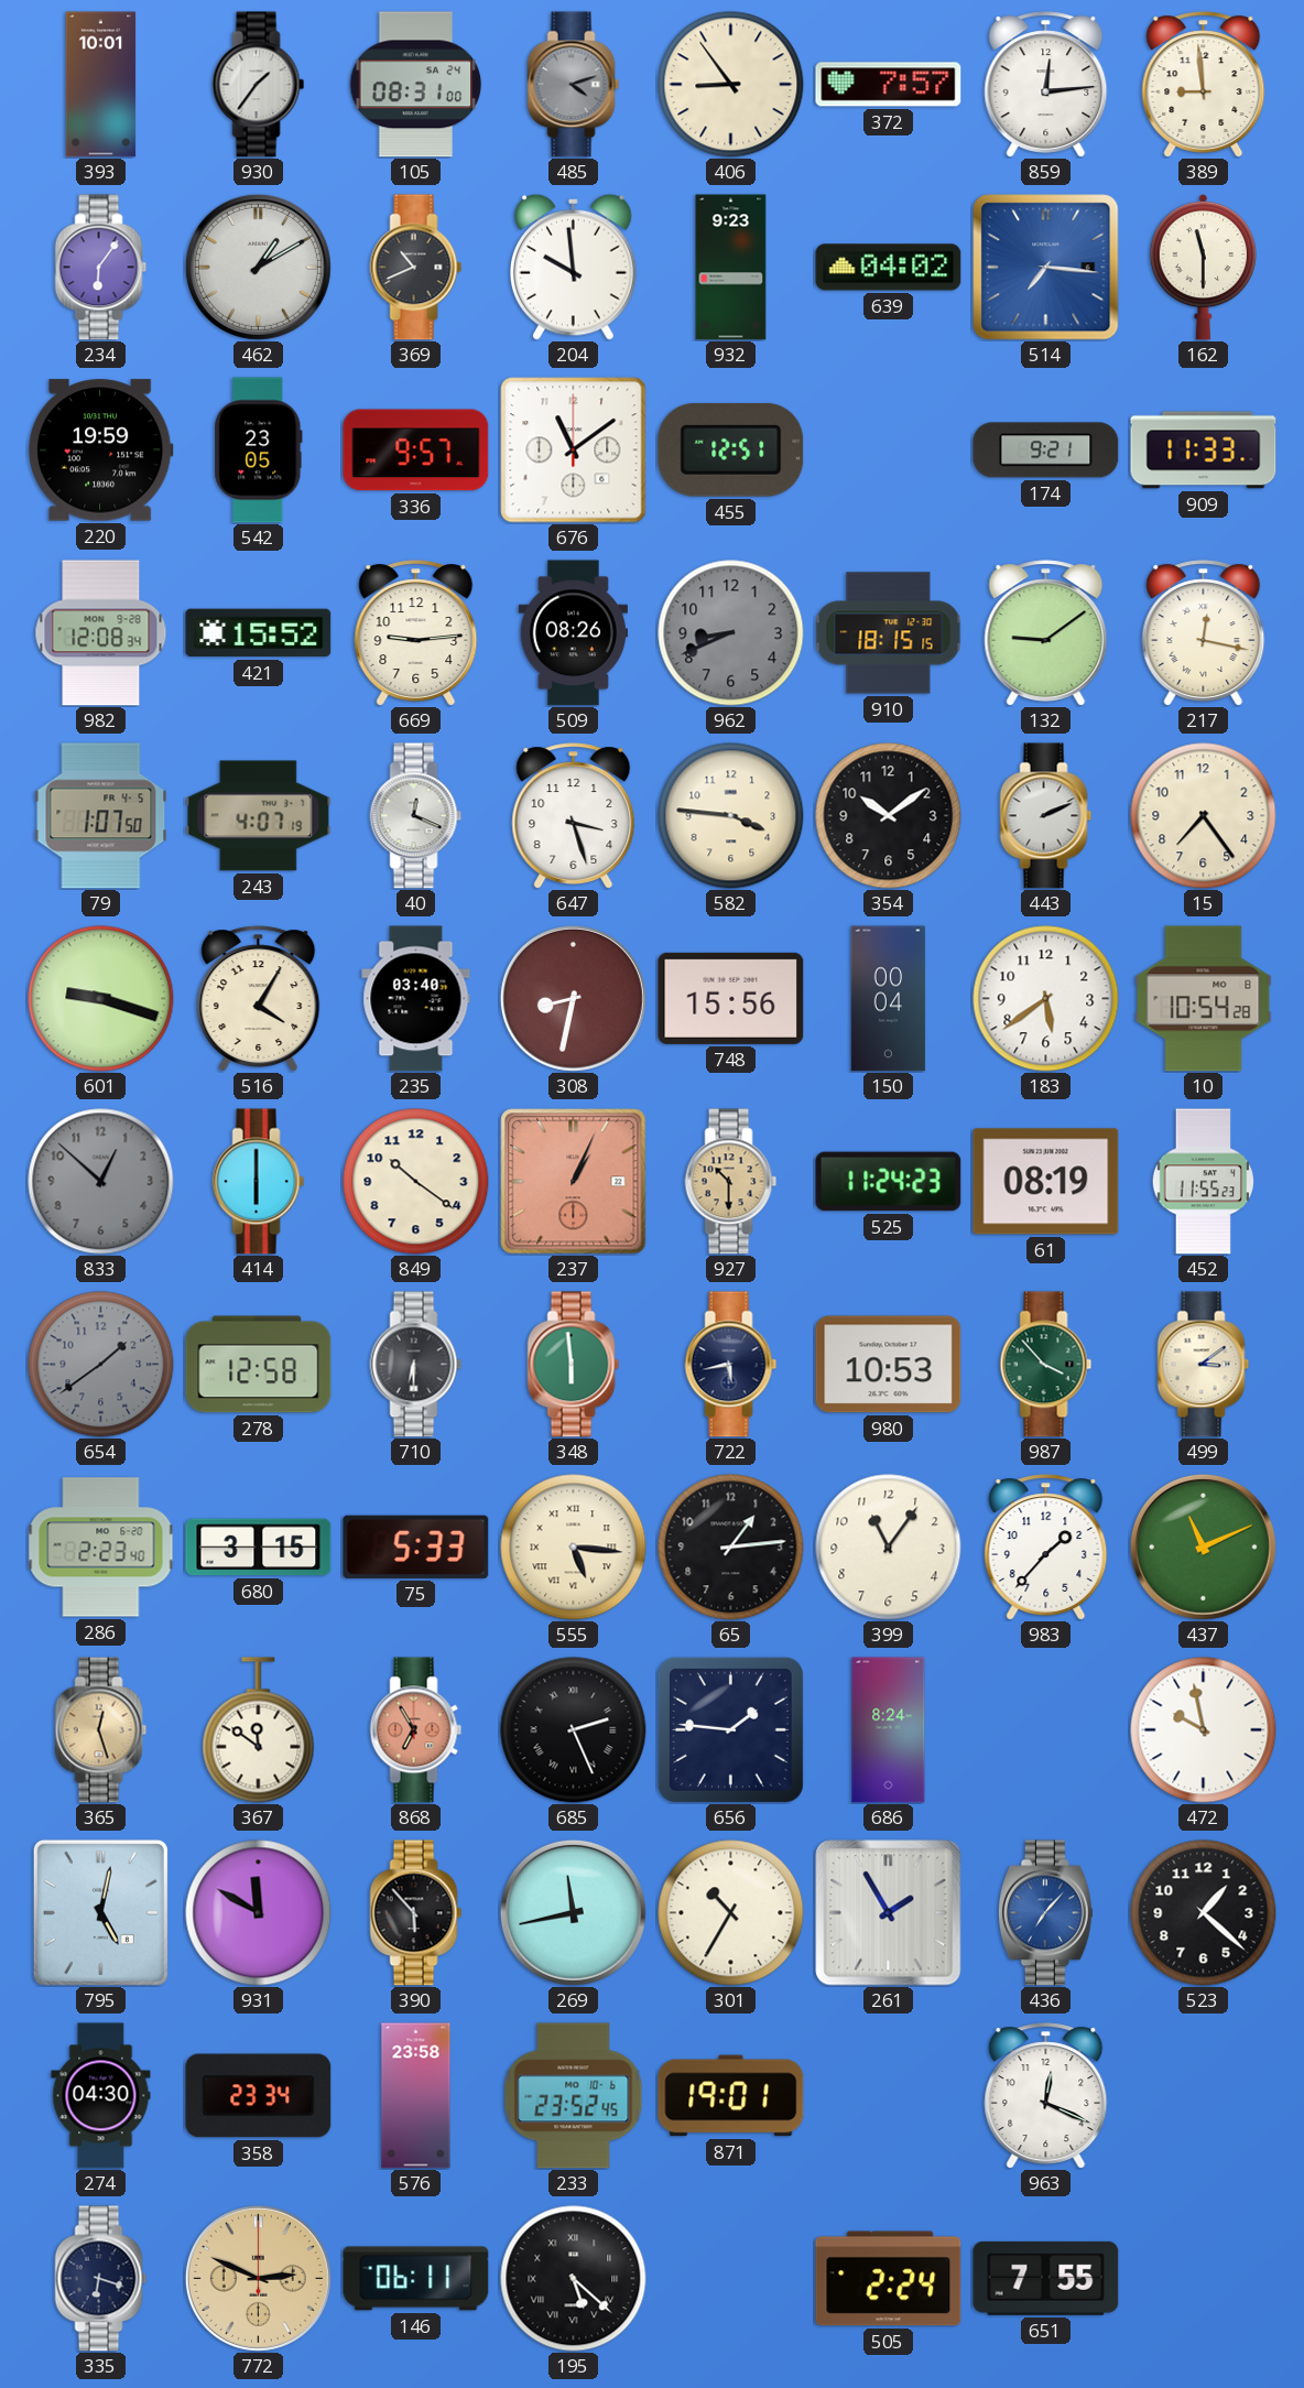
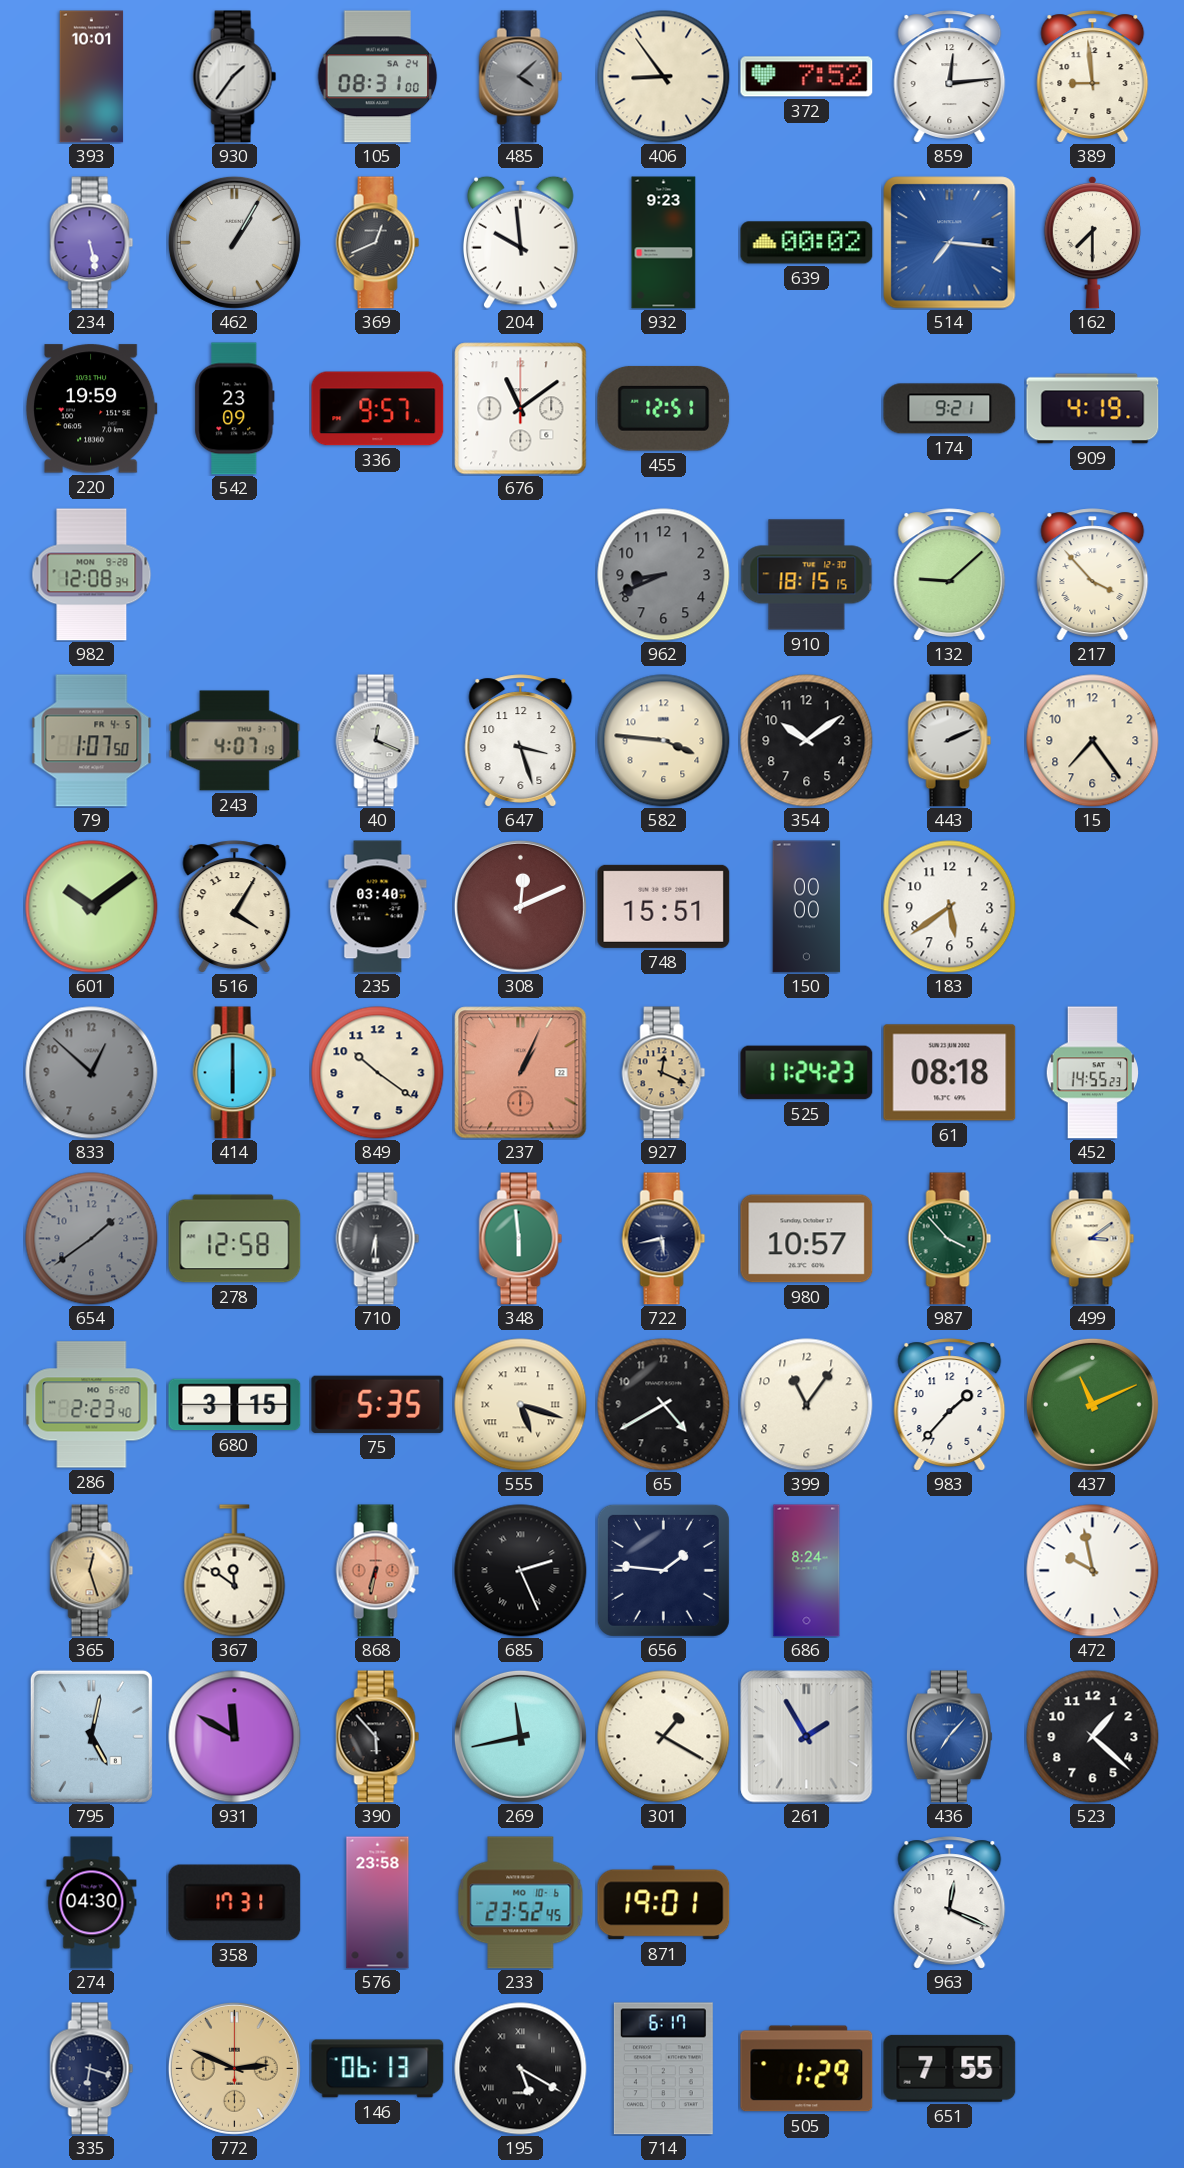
485: 4:12 -> 4:08 (521, 77)
372: 7:57 -> 7:52 (807, 77)
234: 6:06 -> 5:28 (92, 243)
462: 1:10 -> 1:05 (234, 242)
369: 10:41 -> 12:41 (378, 243)
639: 04:02 -> 00:02 (807, 243)
162: 11:30 -> 7:30 (1092, 242)
542: 23:05 -> 23:09 (235, 409)
909: 11:33 -> 4:19 (1093, 409)
421: 15:52 -> none (259, 633)
669: 9:14 -> none (416, 633)
509: 08:26 -> none (573, 633)
132: 9:09 -> 9:08 (950, 575)
217: 12:17 -> 3:53 (1093, 575)
601: 9:18 -> 10:09 (92, 907)
308: 8:32 -> 12:11 (520, 906)
748: 15:56 -> 15:51 (664, 906)
150: 00:04 -> 00:00 (807, 907)
10: 10:54 -> none (1204, 999)
927: 10:30 -> 12:19 (664, 1073)
61: 08:19 -> 08:18 (950, 1073)
452: 11:55 -> 14:55 (1092, 1073)
980: 10:53 -> 10:57 (807, 1239)
75: 5:33 -> 5:35 (378, 1404)
555: 5:16 -> 5:18 (521, 1405)
65: 1:14 -> 4:40 (664, 1405)
868: 6:55 -> 6:32 (378, 1571)
301: 10:35 -> 1:20 (664, 1737)
358: 23:34 -> 17:31 (235, 1903)
146: 06:11 -> 06:13 (378, 2069)
195: 5:22 -> 5:20 (521, 2069)
714: none -> 6:17 (663, 2069)
505: 2:24 -> 1:29 (807, 2069)
